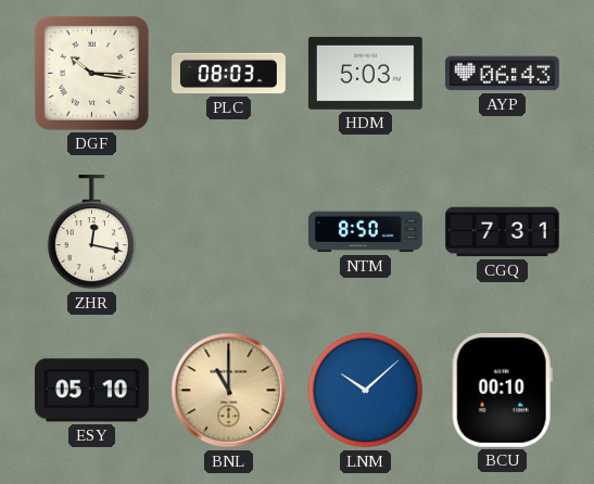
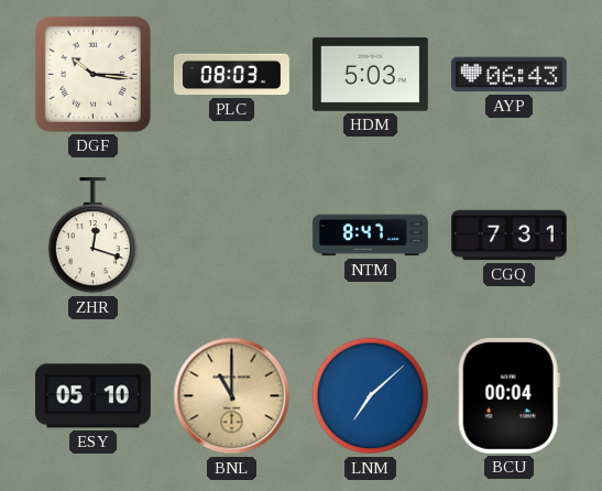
ZHR: 12:17 -> 12:18 (94, 236)
NTM: 8:50 -> 8:47 (370, 236)
LNM: 10:08 -> 7:08 (371, 396)
BCU: 00:10 -> 00:04 (508, 395)
